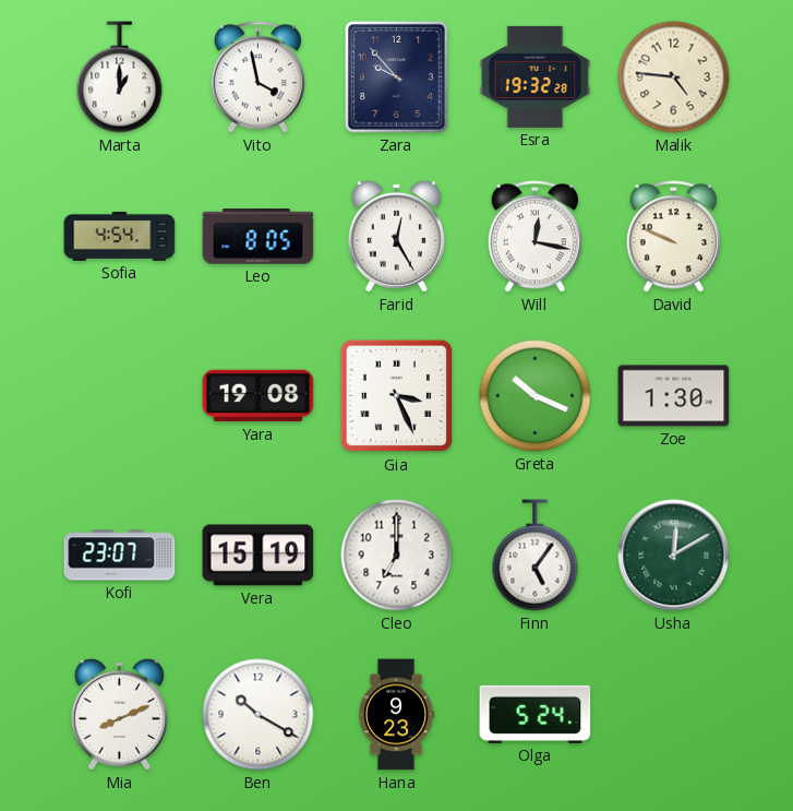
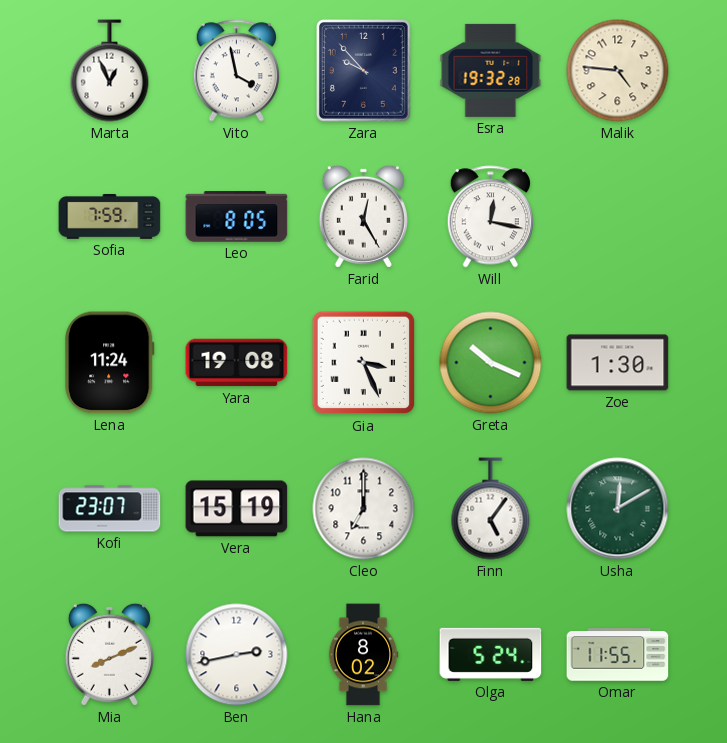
Marta: 1:00 -> 12:56 (110, 71)
Sofia: 4:54 -> 7:59 (110, 216)
David: 9:49 -> none (673, 237)
Lena: none -> 11:24 (110, 363)
Ben: 10:20 -> 2:43 (237, 655)
Hana: 9:23 -> 8:02 (363, 655)
Omar: none -> 11:55 (618, 655)
